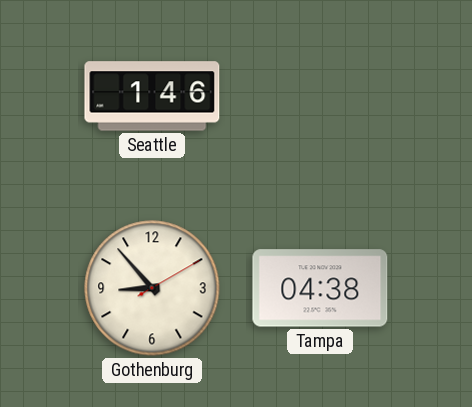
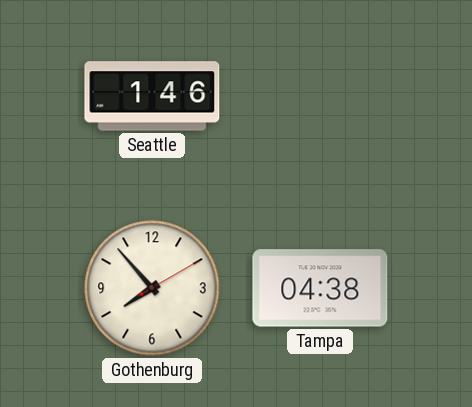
Gothenburg: 8:53 -> 7:53 (152, 288)
